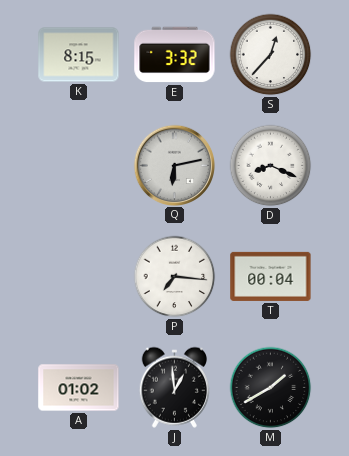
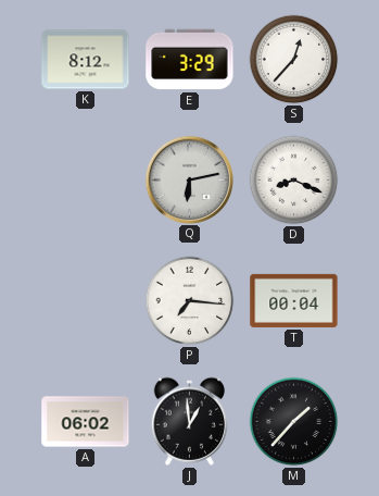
K: 8:15 -> 8:12 (86, 60)
E: 3:32 -> 3:29 (190, 60)
A: 01:02 -> 06:02 (86, 422)
M: 1:40 -> 1:37 (294, 422)
